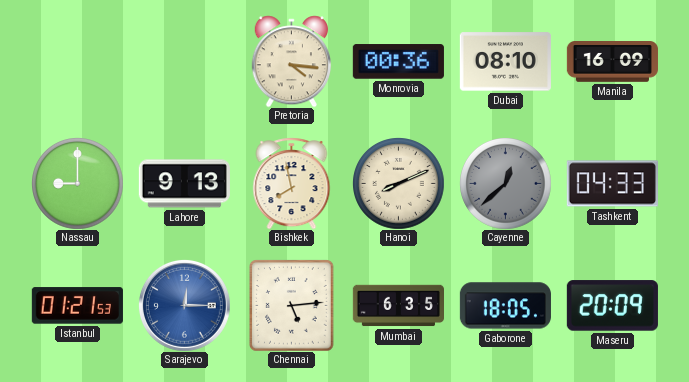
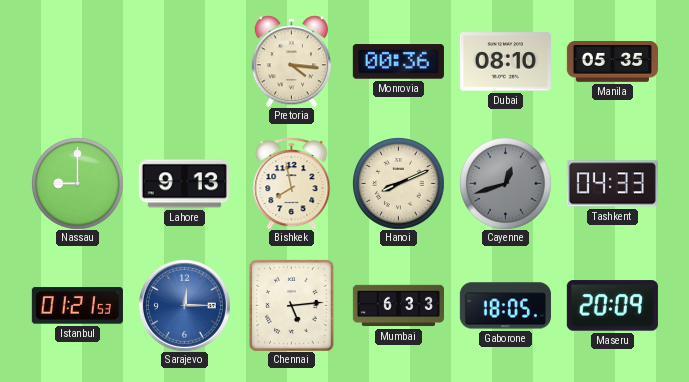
Manila: 16:09 -> 05:35 (612, 62)
Cayenne: 12:38 -> 12:42 (506, 184)
Mumbai: 6:35 -> 6:33 (398, 306)
